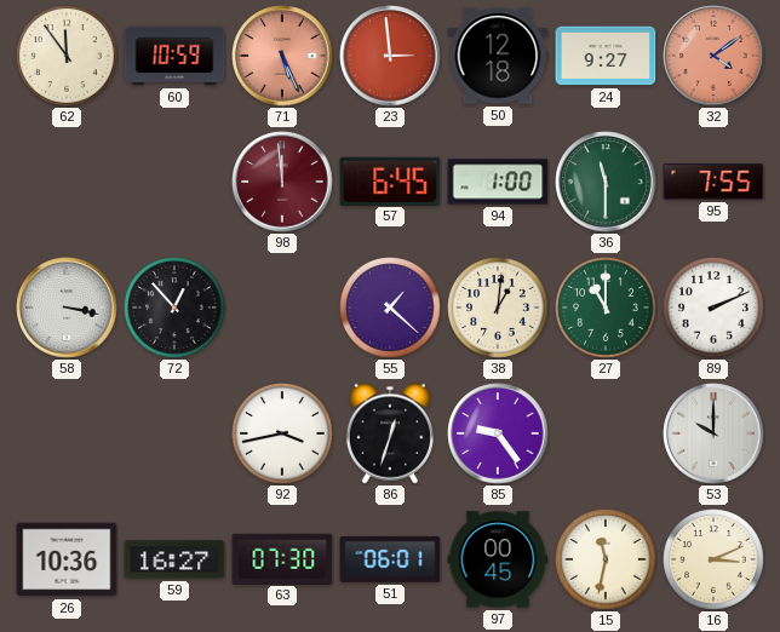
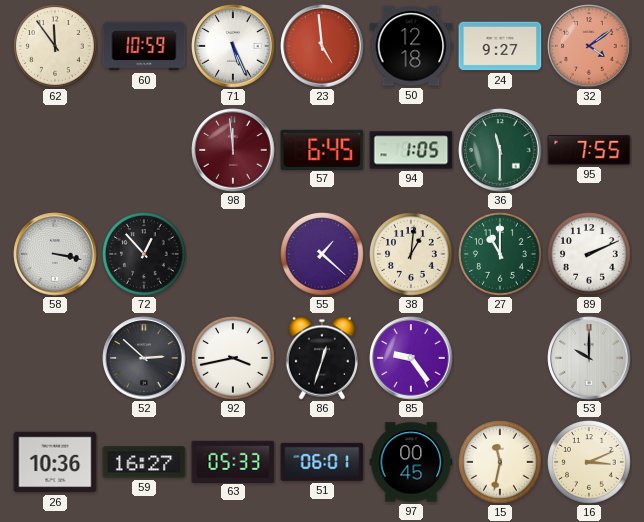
71 dial: salmon -> white (233, 46)
23: 2:59 -> 4:59 (322, 46)
94: 1:00 -> 1:05 (411, 150)
52: none -> 2:52 (144, 358)
63: 07:30 -> 05:33 (233, 461)
